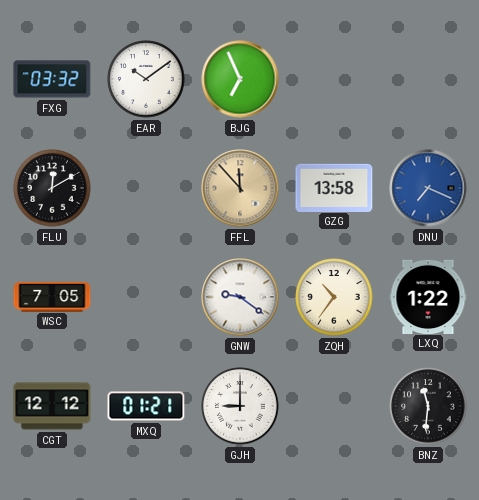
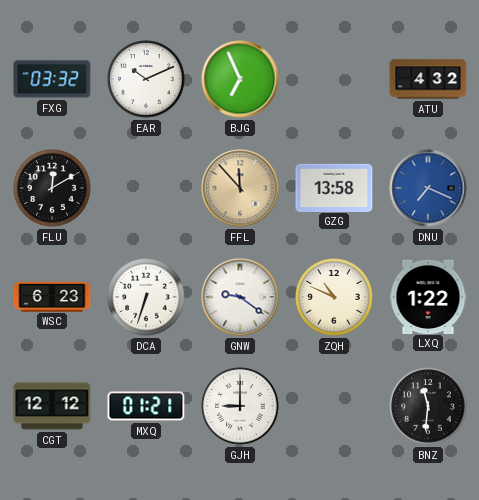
EAR: 10:09 -> 10:11 (146, 79)
ATU: none -> 4:32 (428, 79)
WSC: 7:05 -> 6:23 (52, 296)
DCA: none -> 6:33 (146, 297)
ZQH: 10:36 -> 10:49 (334, 297)
